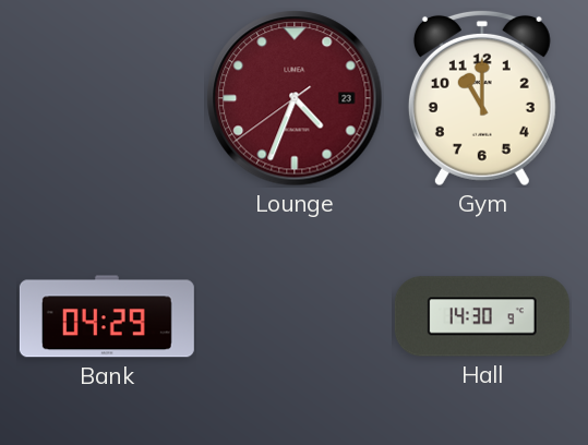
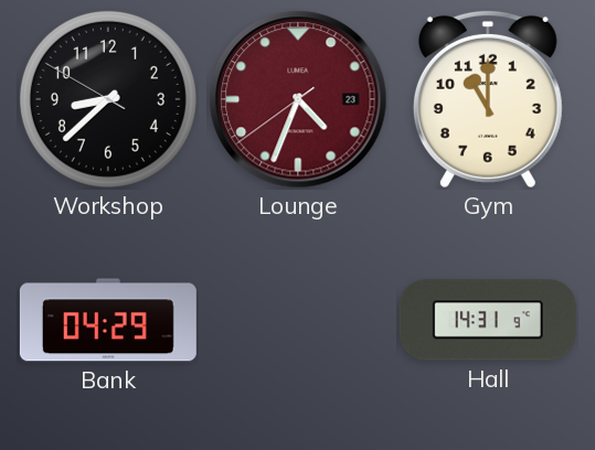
Workshop: none -> 8:37 (108, 99)
Hall: 14:30 -> 14:31 (488, 320)
